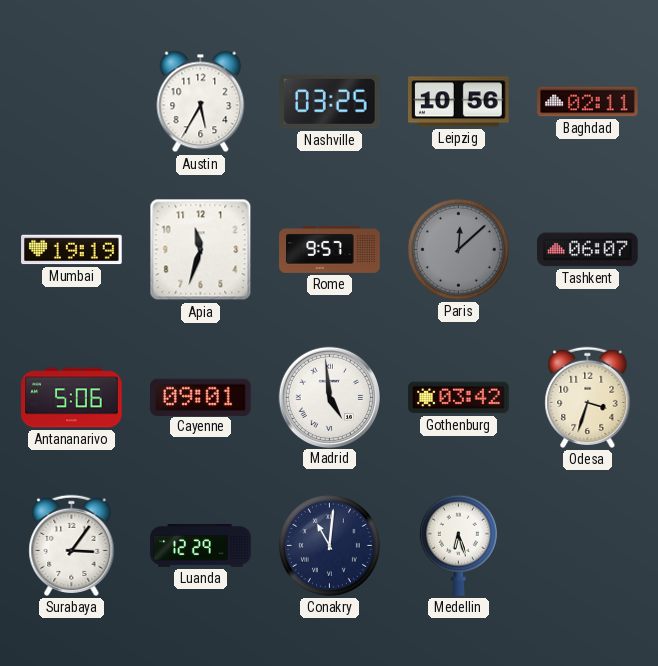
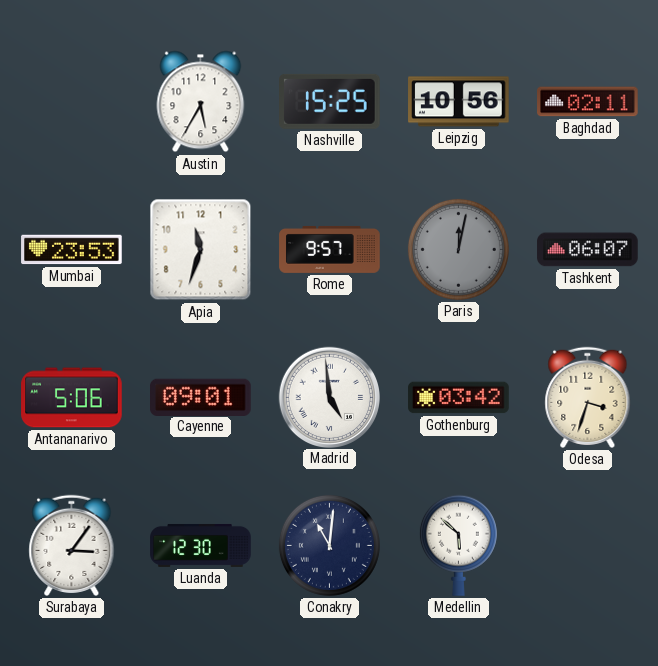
Nashville: 03:25 -> 15:25 (330, 101)
Mumbai: 19:19 -> 23:53 (72, 250)
Paris: 12:08 -> 12:02 (458, 249)
Luanda: 12:29 -> 12:30 (201, 545)
Medellin: 6:27 -> 5:52 (458, 545)
